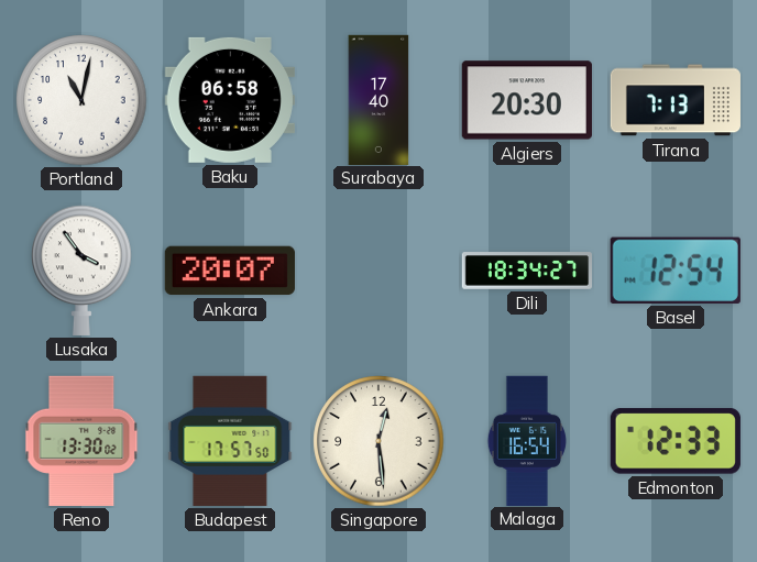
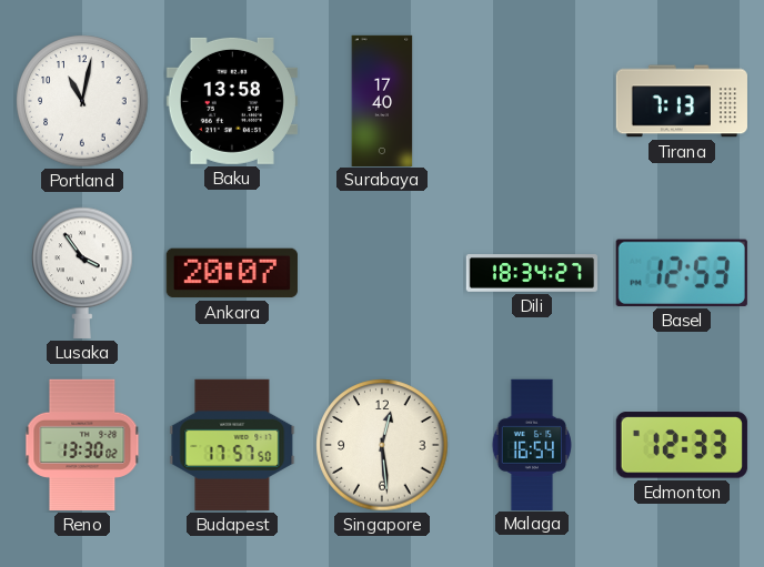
Baku: 06:58 -> 13:58 (232, 101)
Algiers: 20:30 -> none (527, 100)
Basel: 12:54 -> 12:53 (682, 273)
